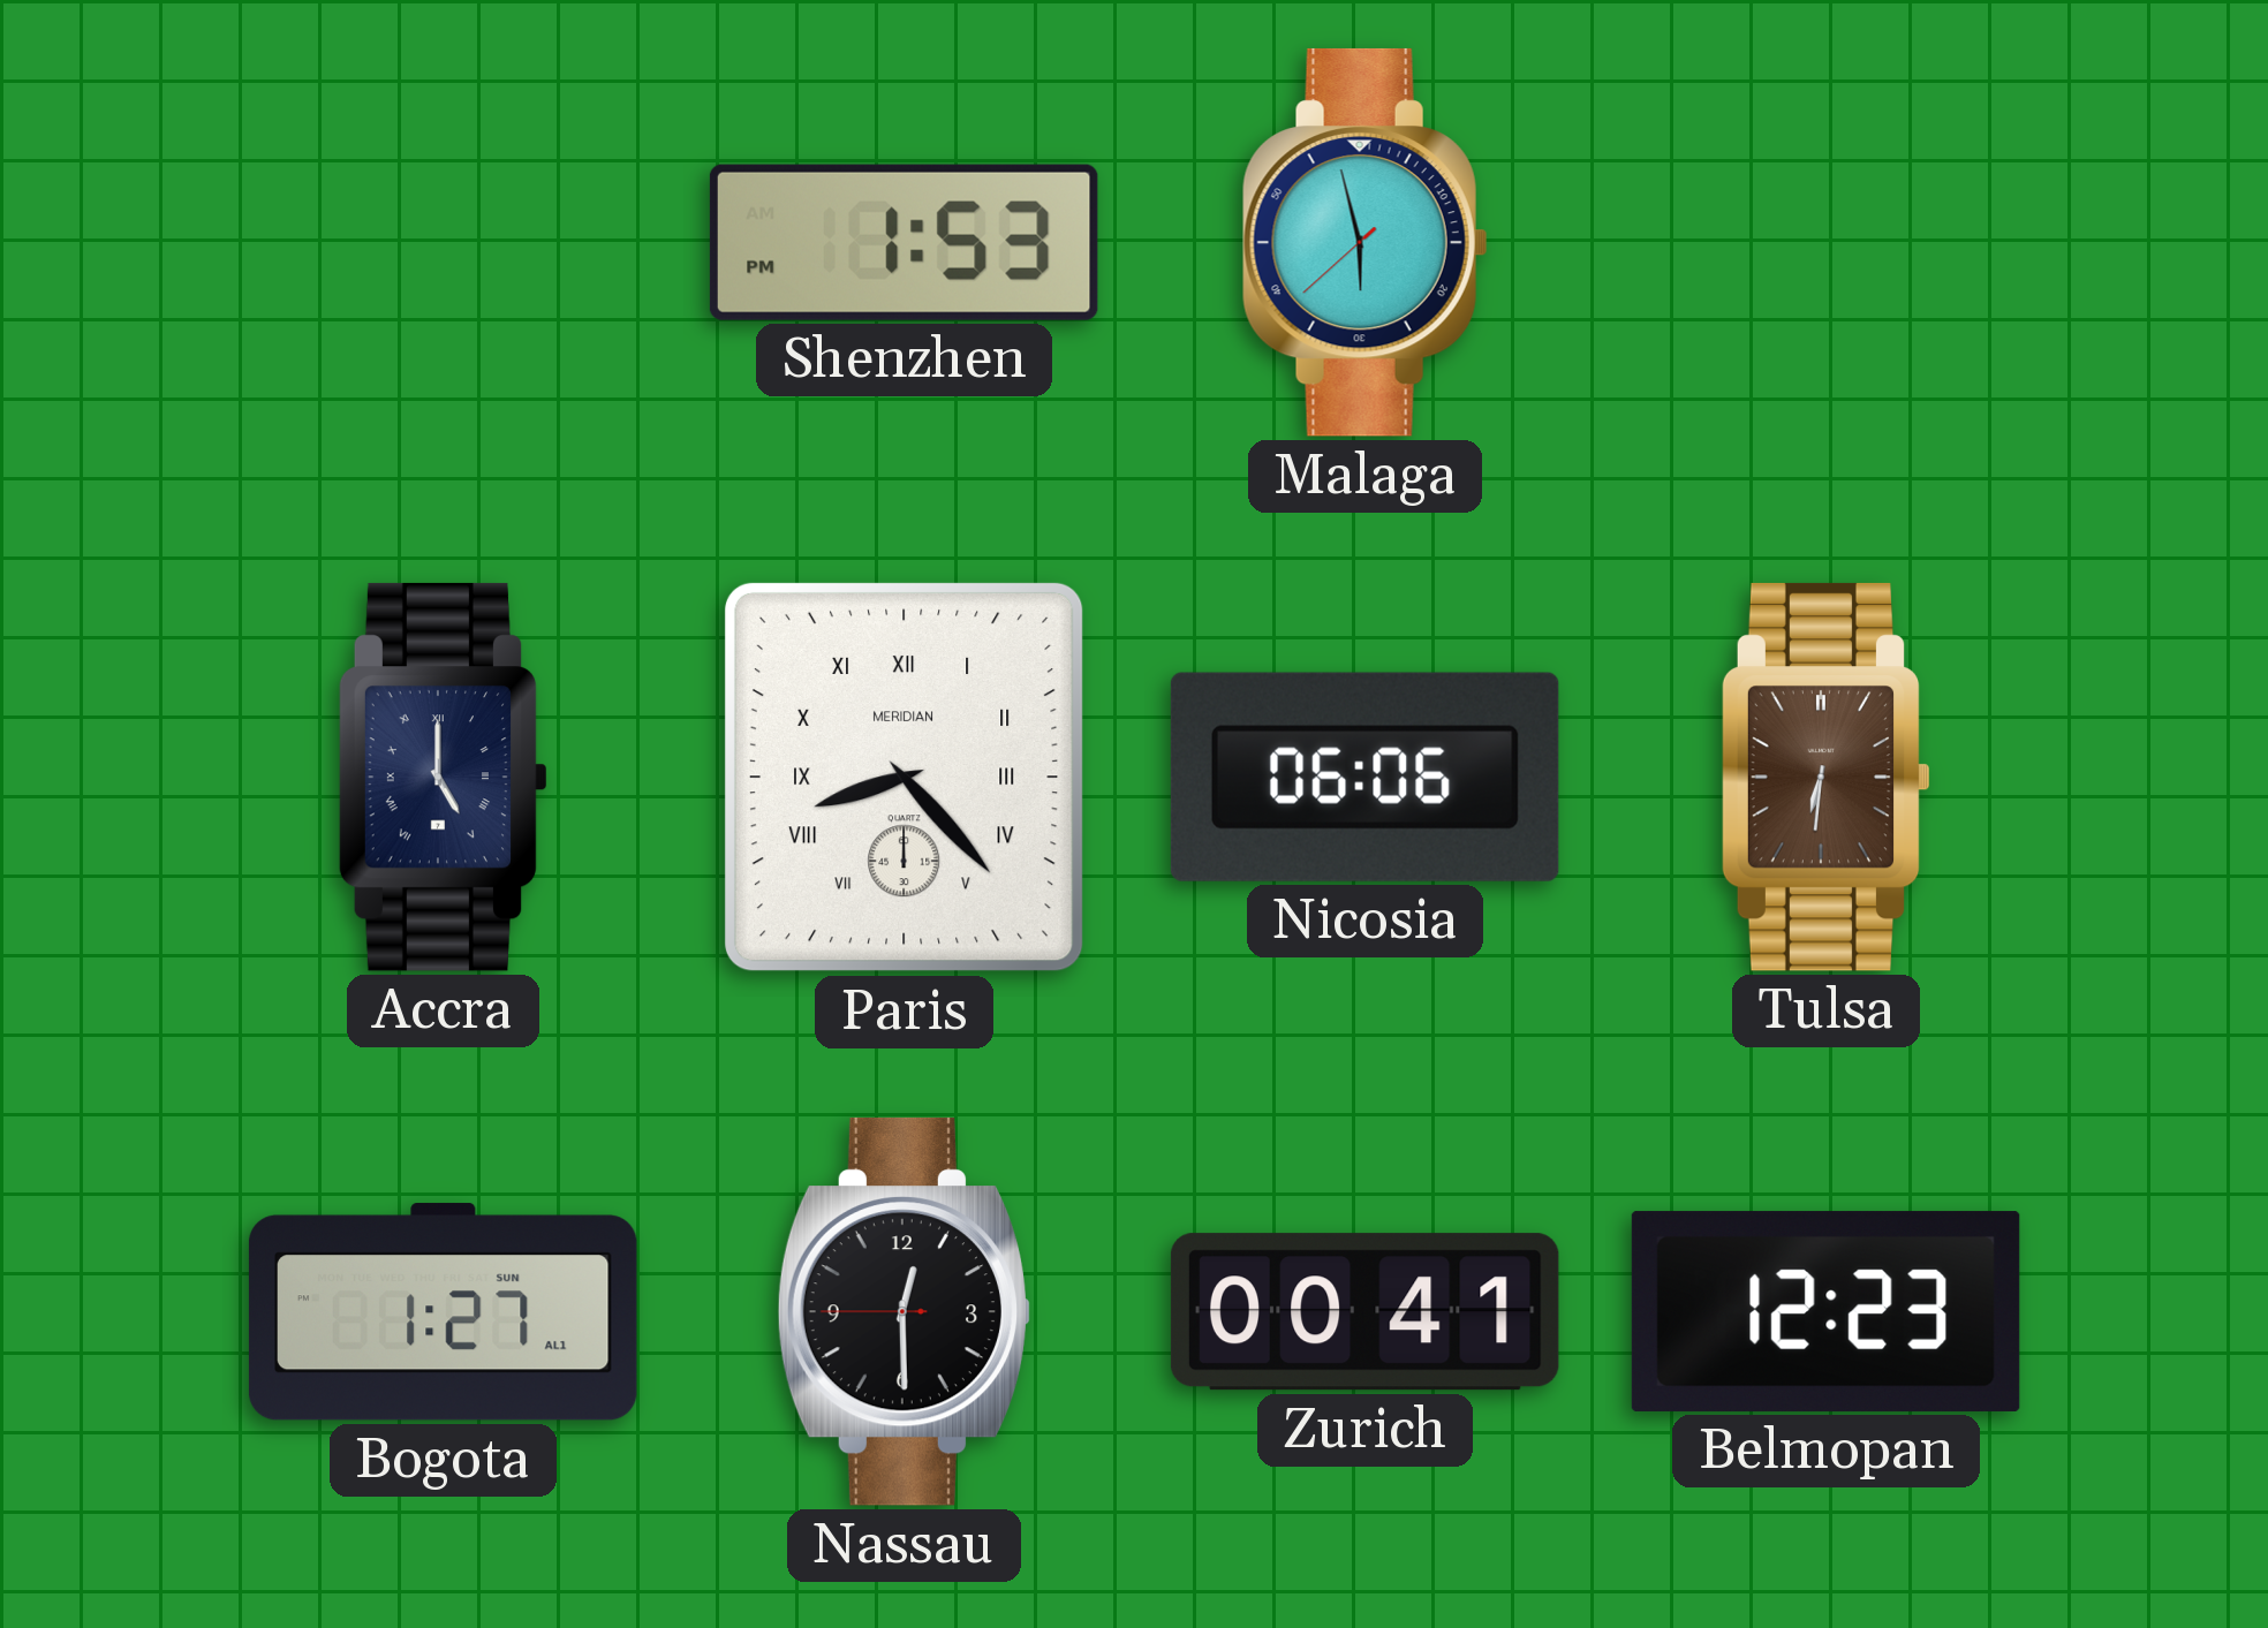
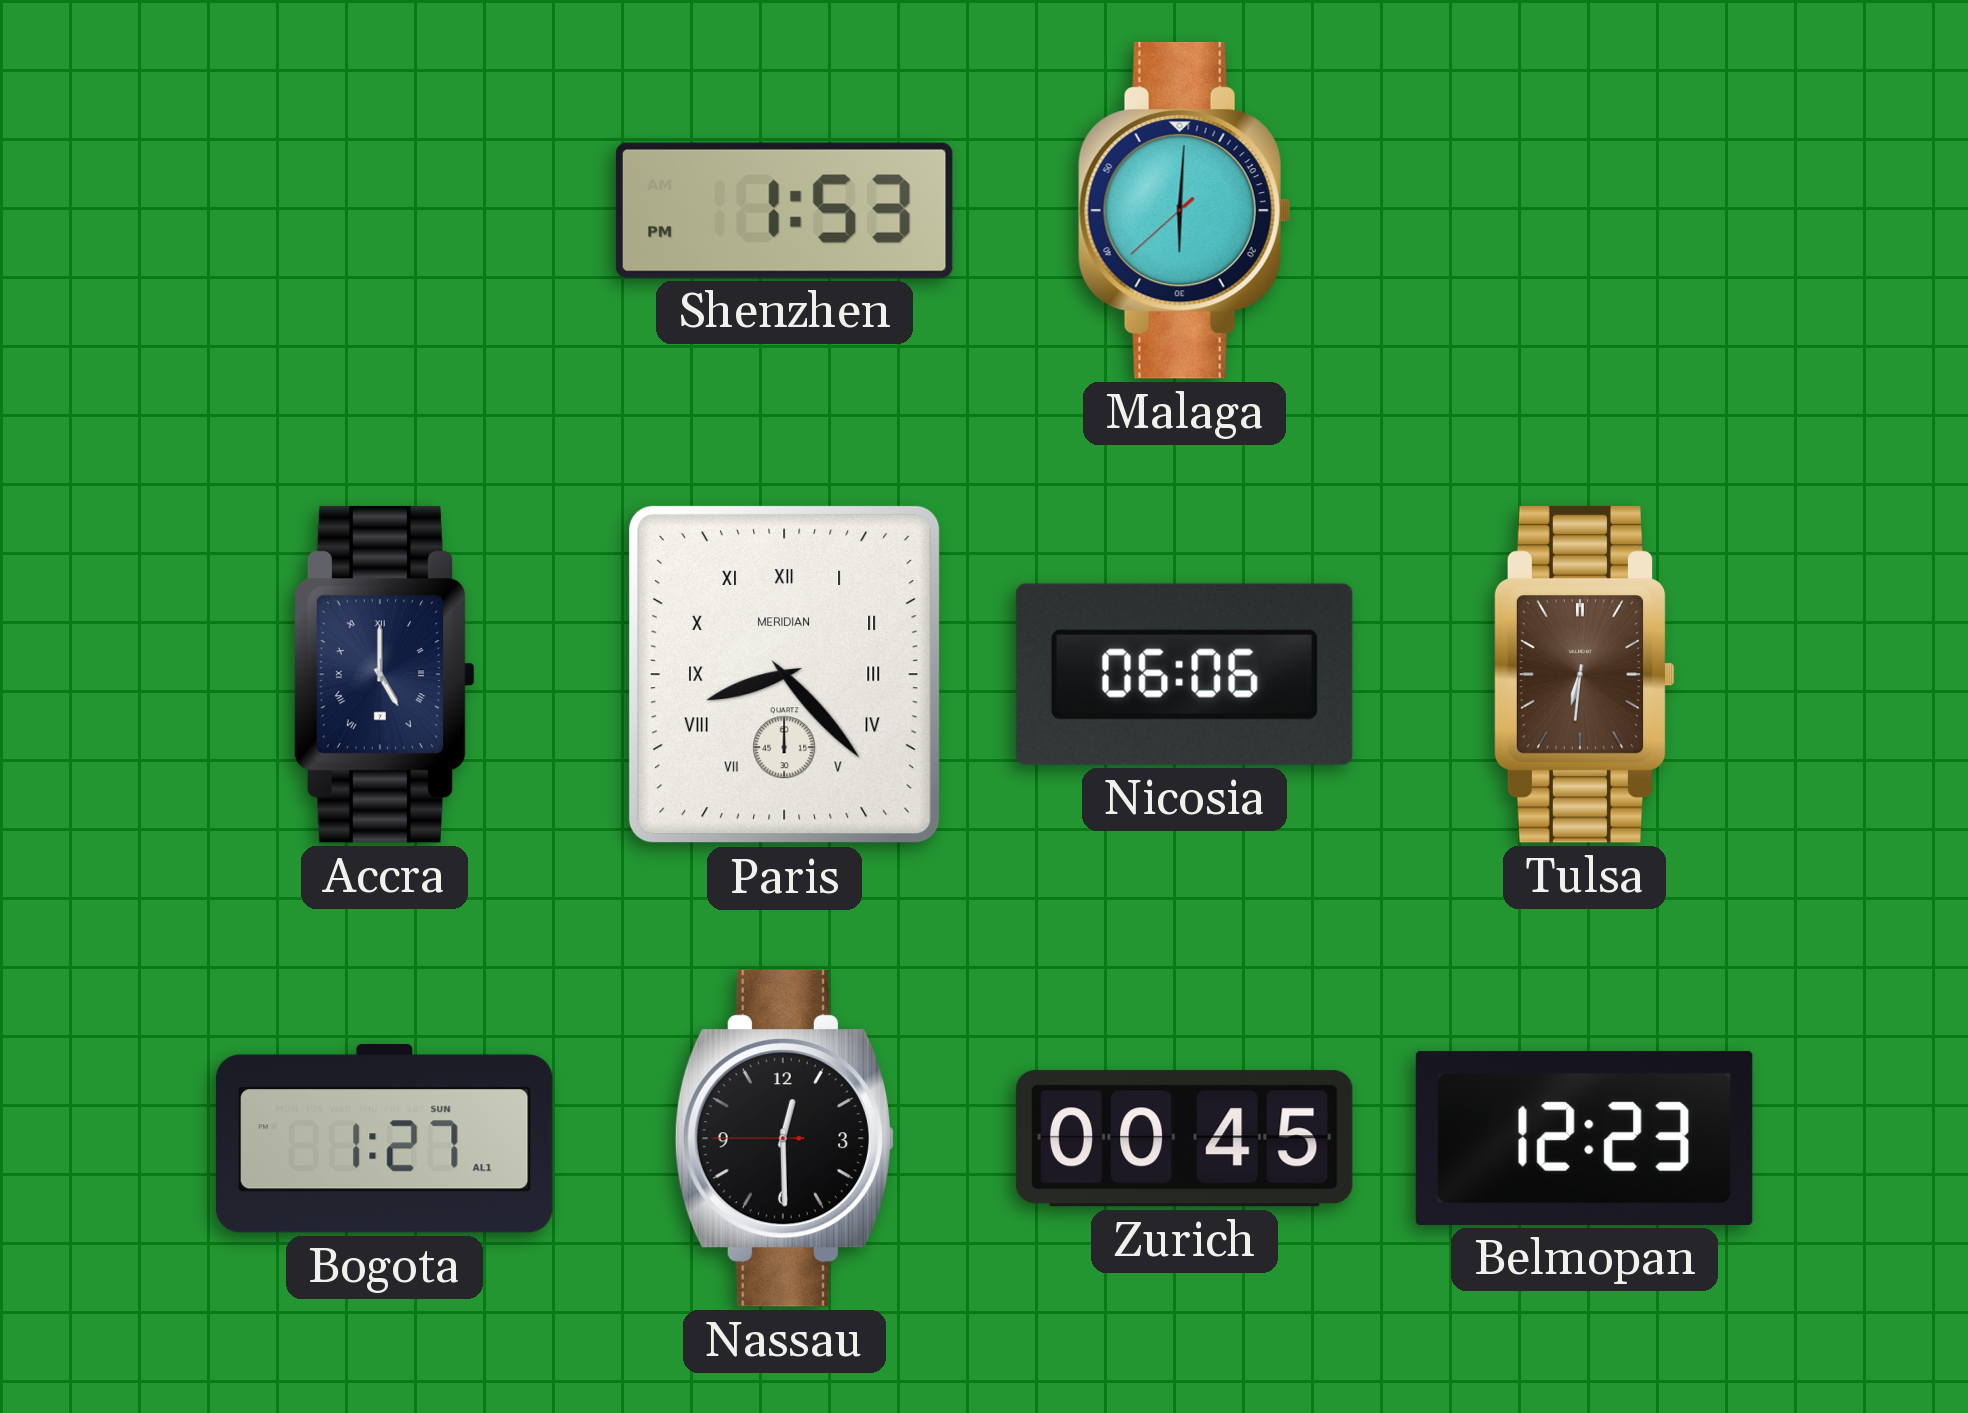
Malaga: 5:57 -> 6:00 (1184, 210)
Zurich: 00:41 -> 00:45 (1184, 1139)
